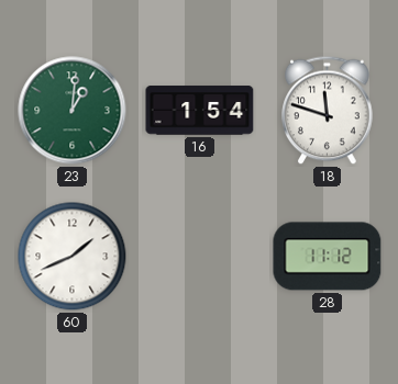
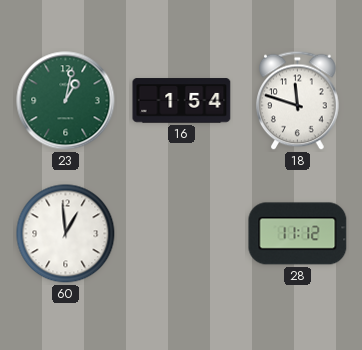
23: 1:01 -> 1:02 (66, 101)
60: 1:41 -> 12:59 (66, 234)
